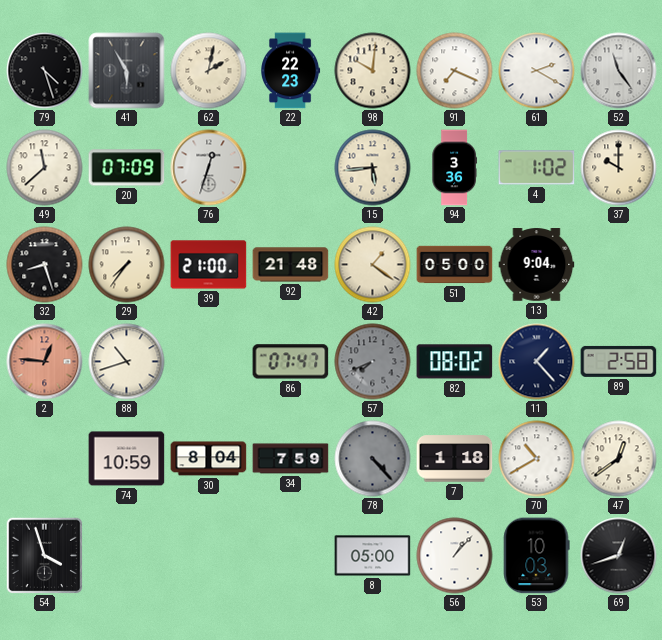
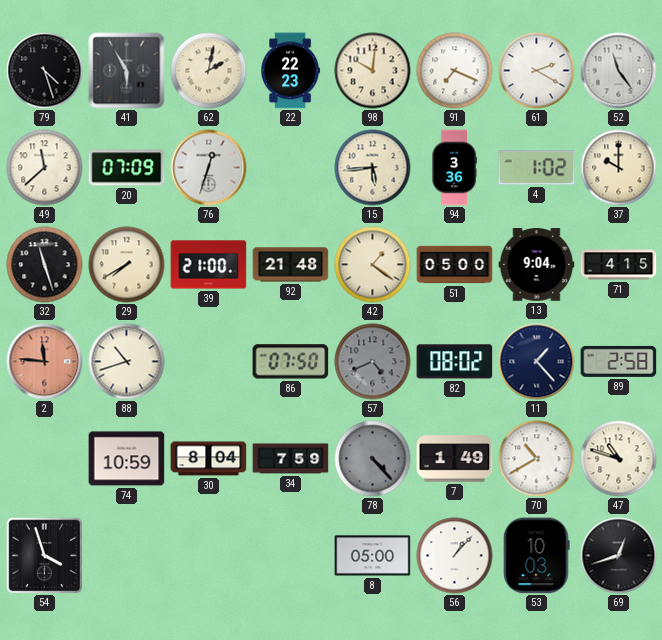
32: 8:27 -> 11:27 (45, 265)
29: 7:36 -> 7:40 (127, 265)
71: none -> 4:15 (619, 265)
2: 12:46 -> 11:46 (45, 362)
86: 07:47 -> 07:50 (291, 362)
57: 7:41 -> 4:41 (373, 362)
7: 1:18 -> 1:49 (455, 459)
47: 12:39 -> 10:48 (619, 459)
